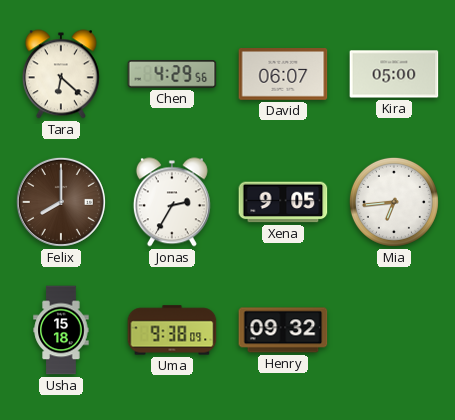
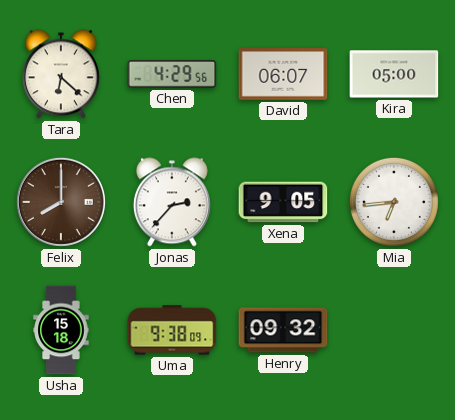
Jonas: 2:35 -> 2:37 (172, 202)
